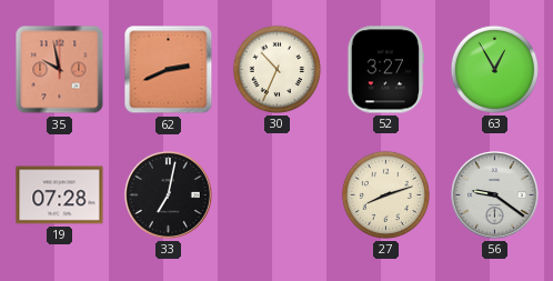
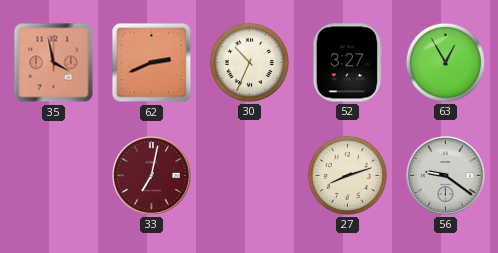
35: 9:58 -> 3:58 (54, 63)
19: 07:28 -> none (60, 195)
33 dial: black -> burgundy (151, 175)
